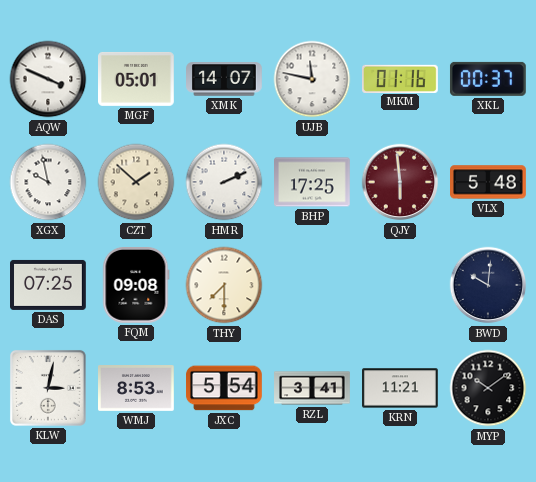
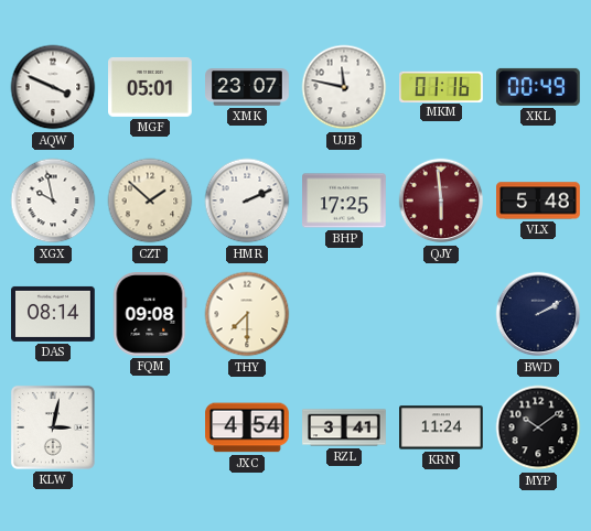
XMK: 14:07 -> 23:07 (248, 87)
XKL: 00:37 -> 00:49 (538, 87)
DAS: 07:25 -> 08:14 (54, 314)
BWD: 10:01 -> 2:10 (538, 314)
WMJ: 8:53 -> none (137, 389)
JXC: 5:54 -> 4:54 (248, 427)
KRN: 11:21 -> 11:24 (442, 427)
